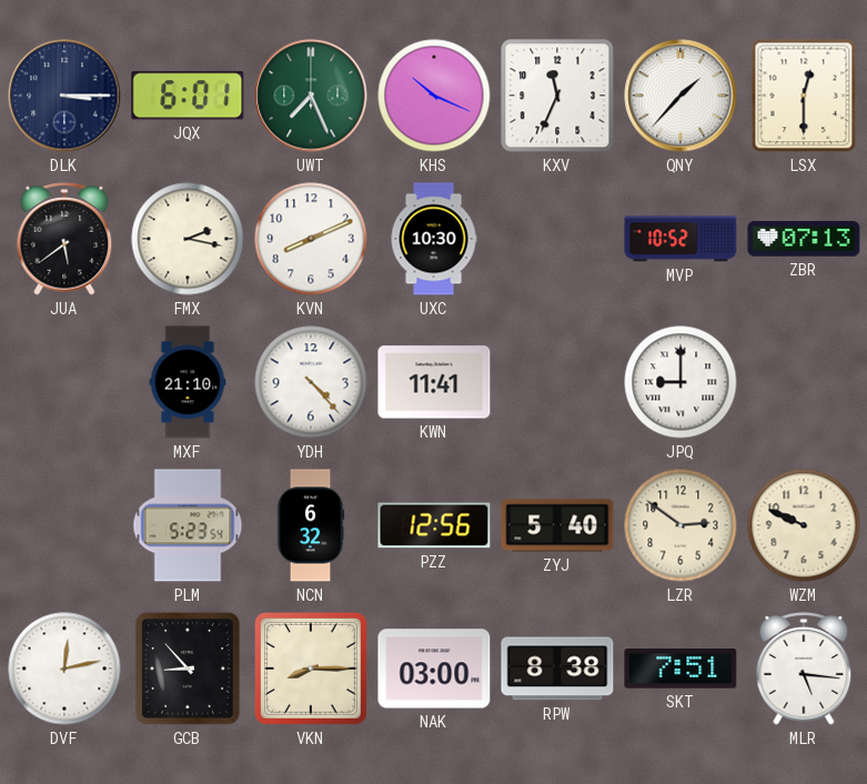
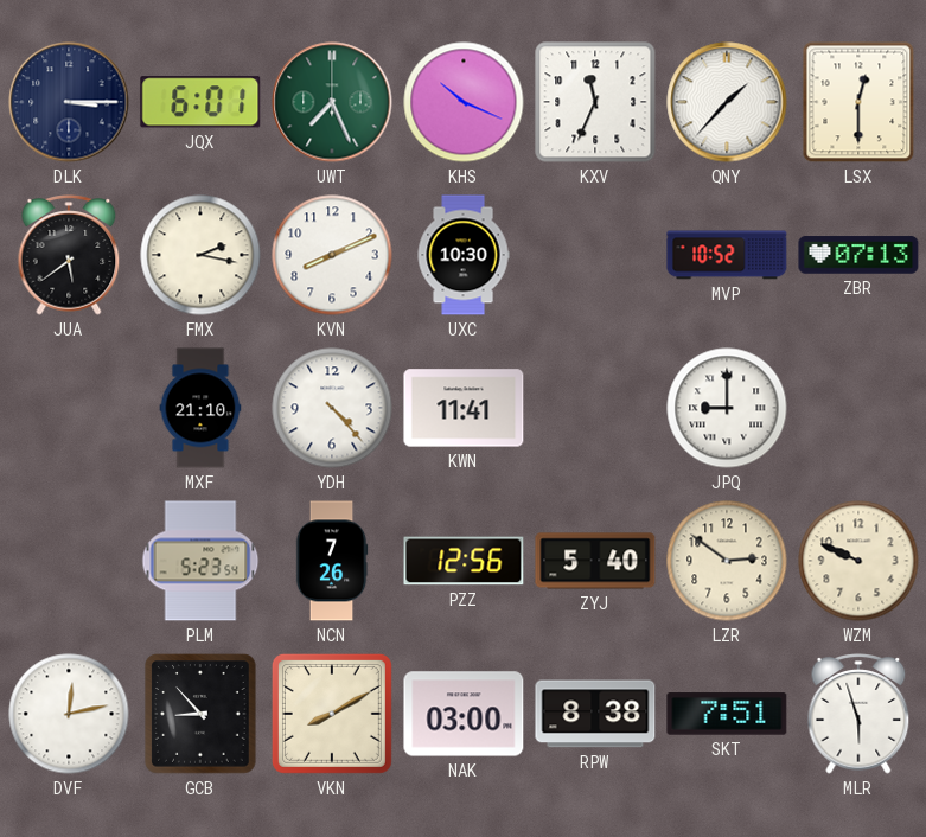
NCN: 6:32 -> 7:26 (332, 561)
VKN: 8:15 -> 8:10 (332, 714)
MLR: 5:16 -> 5:57 (858, 714)
